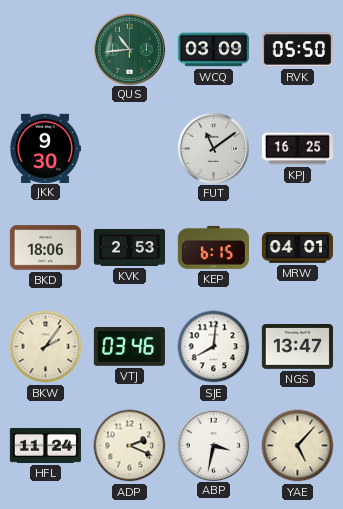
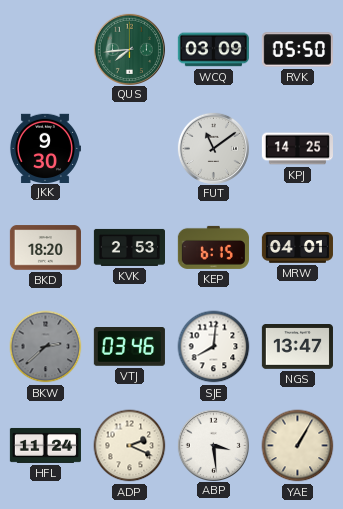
QUS: 10:44 -> 7:44 (129, 49)
KPJ: 16:25 -> 14:25 (297, 149)
BKD: 18:06 -> 18:20 (45, 248)
BKW: 2:06 -> 2:38 (46, 347)
BKW dial: cream -> grey (46, 347)
ABP: 3:32 -> 3:29 (213, 445)
YAE: 5:07 -> 1:05 (298, 446)
